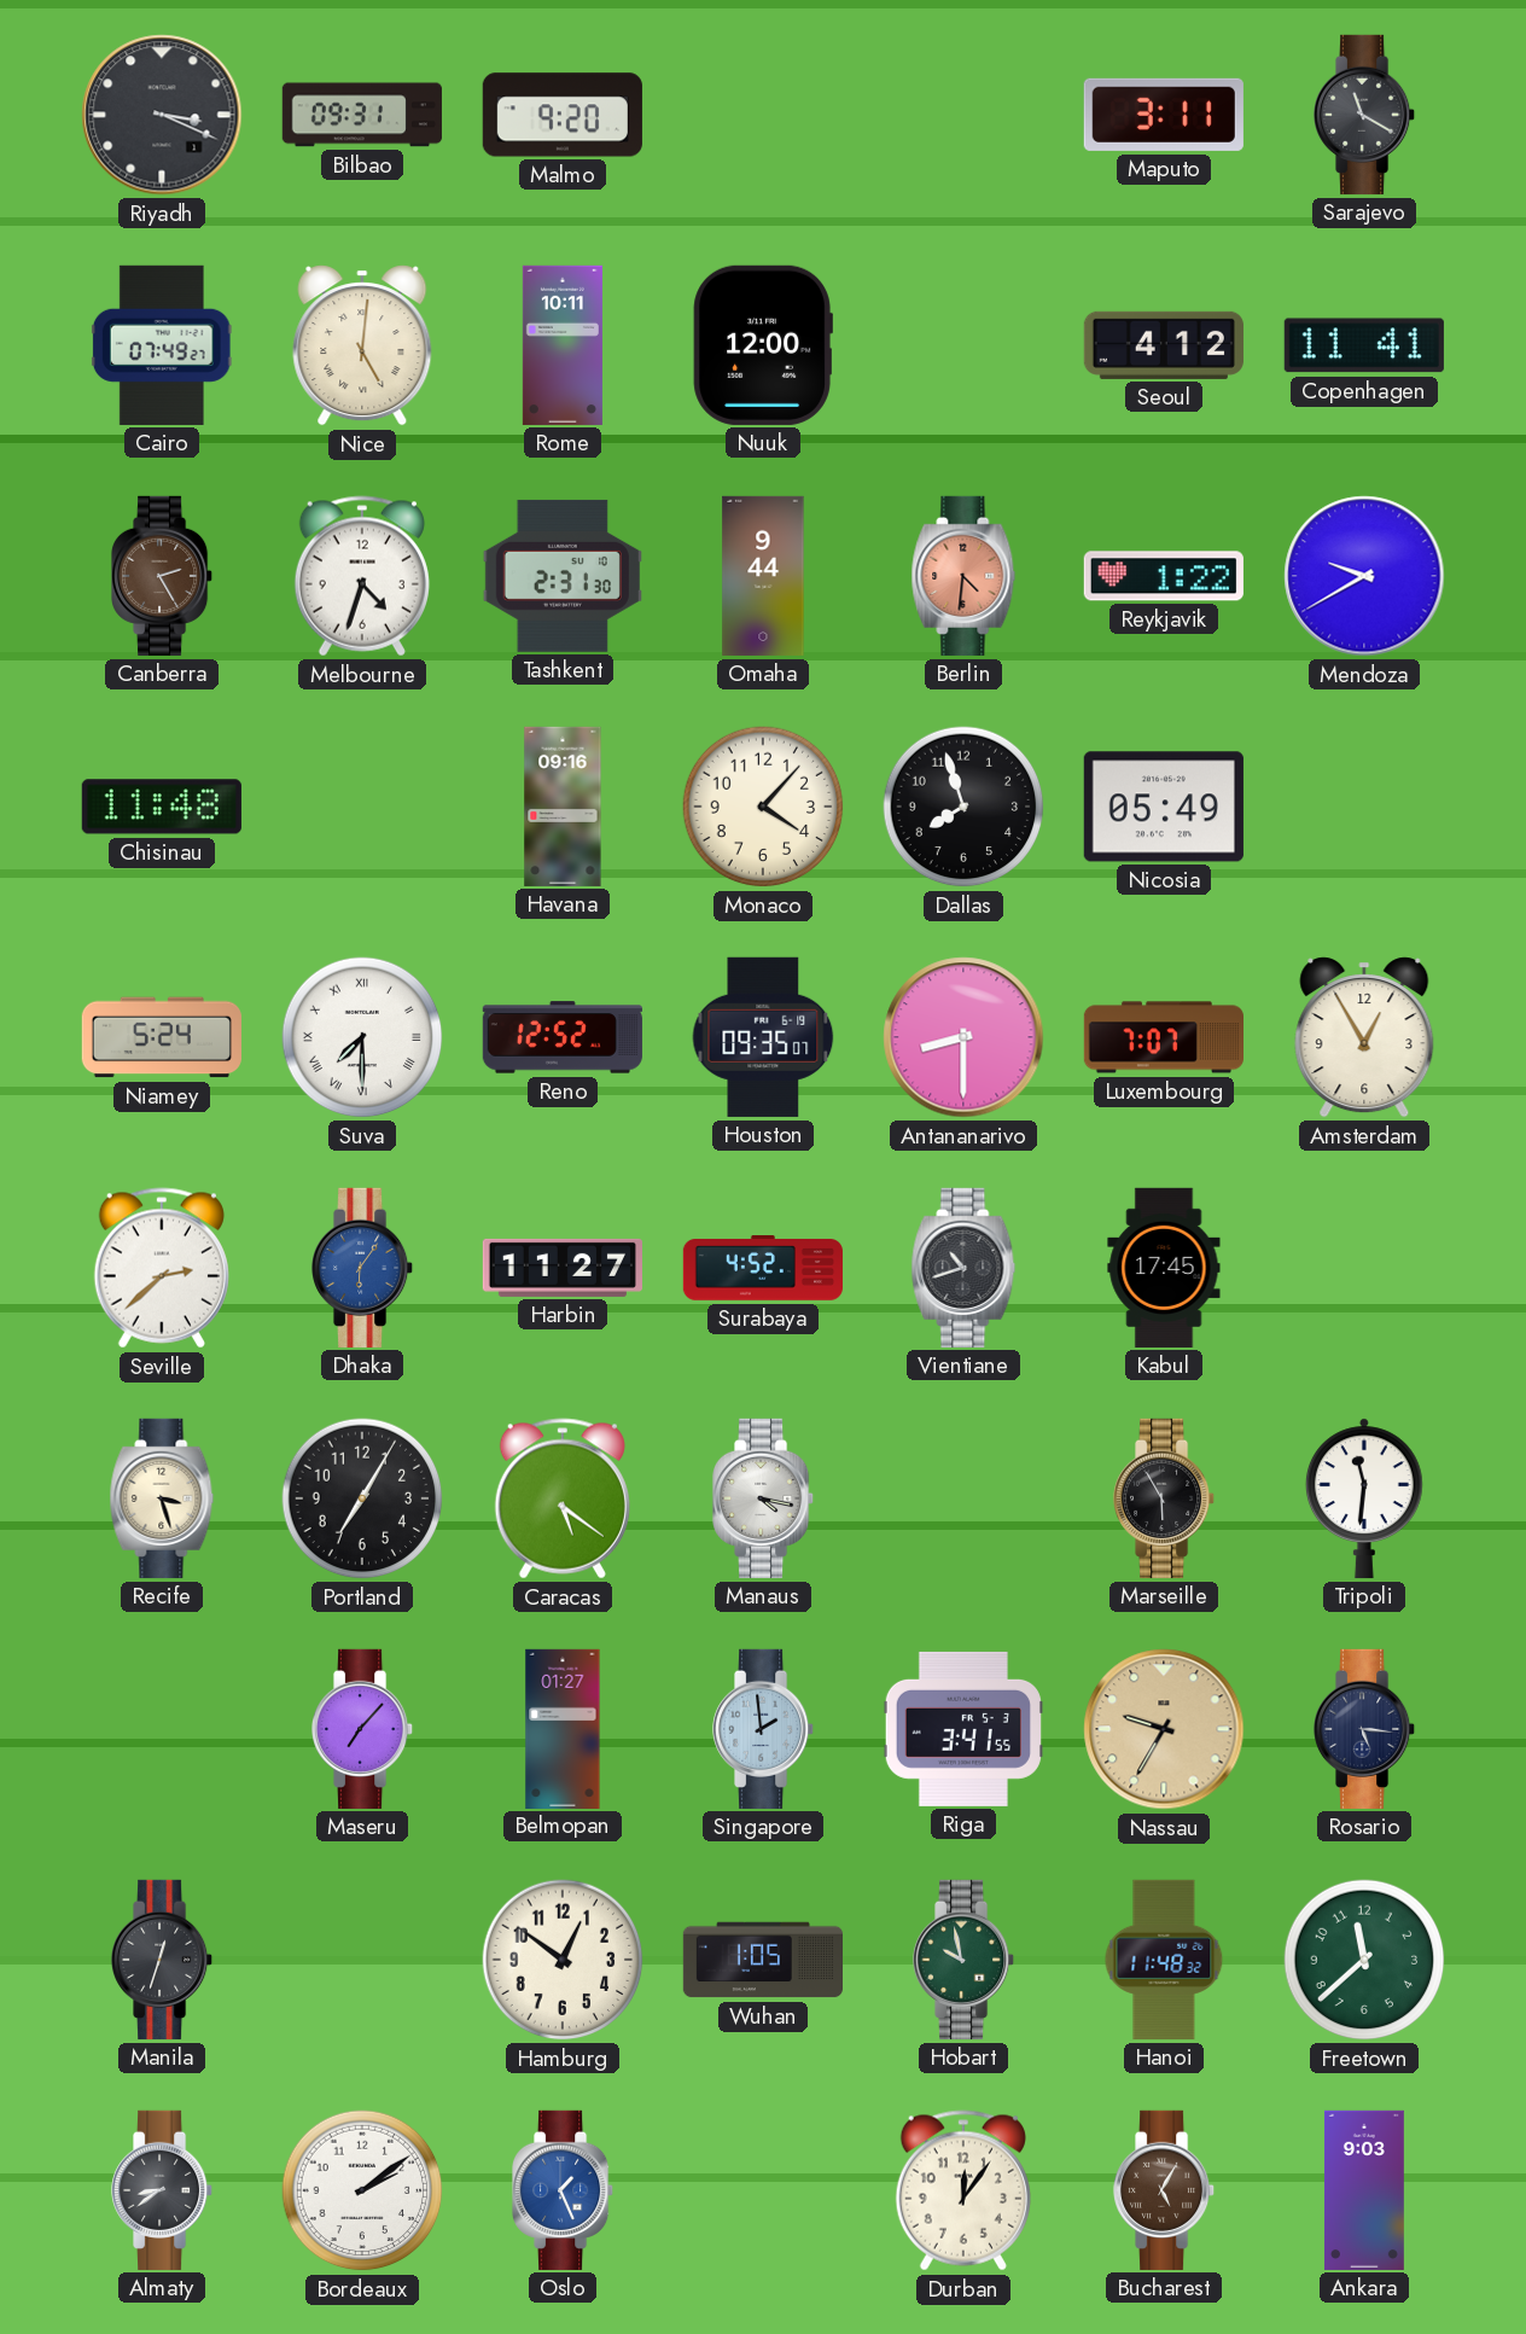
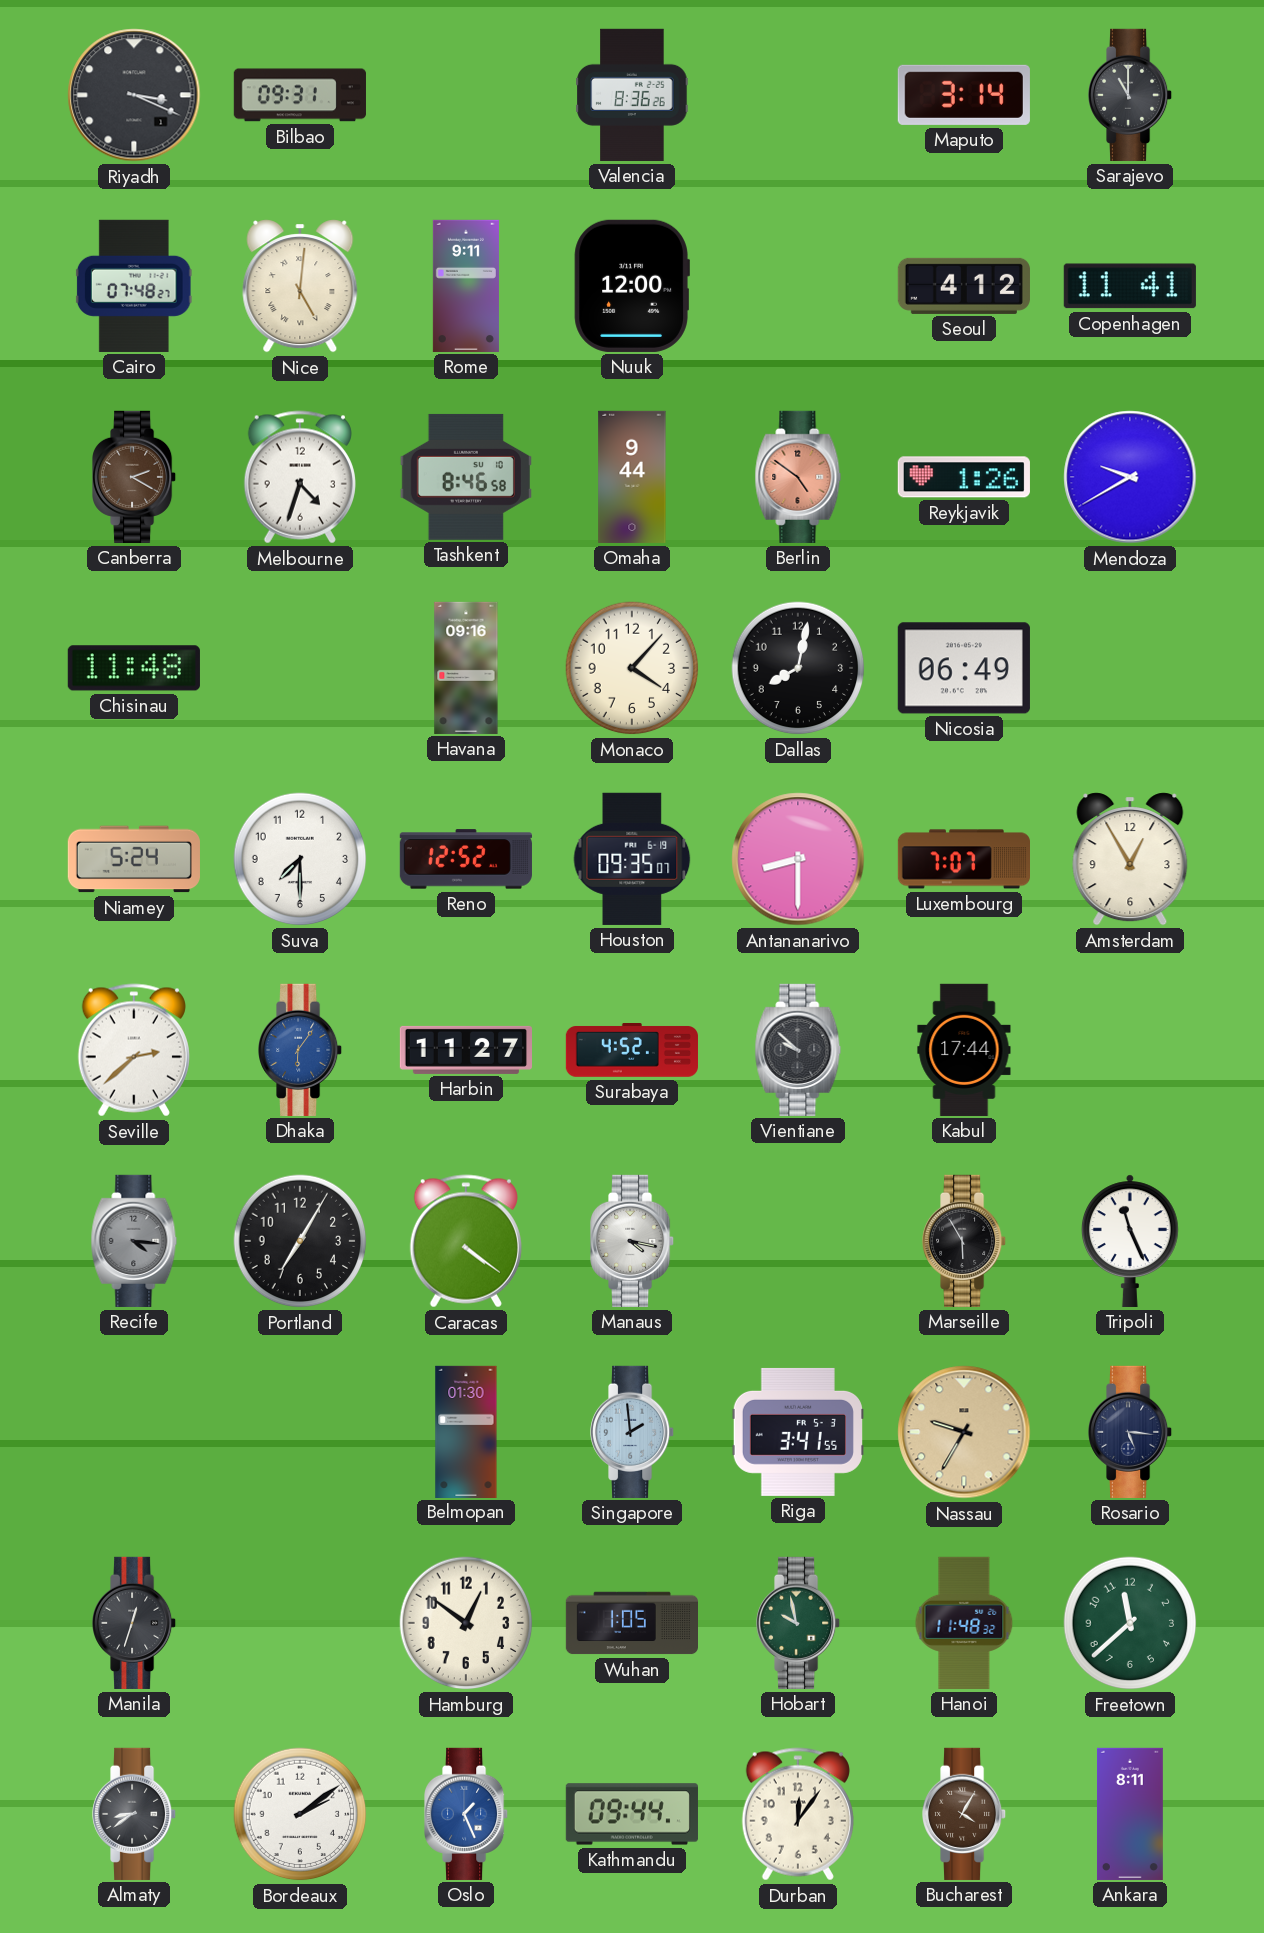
Malmo: 9:20 -> none (563, 115)
Valencia: none -> 8:36 (632, 95)
Maputo: 3:11 -> 3:14 (964, 95)
Sarajevo: 11:20 -> 11:00 (1131, 95)
Cairo: 07:49 -> 07:48 (134, 286)
Rome: 10:11 -> 9:11 (466, 286)
Canberra: 2:25 -> 2:20 (135, 477)
Tashkent: 2:31 -> 8:46 (466, 477)
Berlin: 4:31 -> 4:51 (798, 477)
Reykjavik: 1:22 -> 1:26 (964, 477)
Dallas: 7:57 -> 8:02 (798, 668)
Nicosia: 05:49 -> 06:49 (964, 668)
Suva numerals: Roman -> Arabic (300, 859)
Vientiane: 10:42 -> 9:52 (798, 1050)
Kabul: 17:45 -> 17:44 (964, 1050)
Recife: 3:27 -> 4:16 (134, 1241)
Recife dial: cream -> grey (134, 1241)
Caracas: 5:21 -> 4:21 (466, 1241)
Tripoli: 11:31 -> 11:26 (1130, 1241)
Maseru: 7:07 -> none (363, 1729)
Belmopan: 01:27 -> 01:30 (466, 1431)
Kathmandu: none -> 09:44 (632, 1814)
Bucharest: 5:05 -> 4:05 (965, 1814)
Ankara: 9:03 -> 8:11 (1130, 1814)
